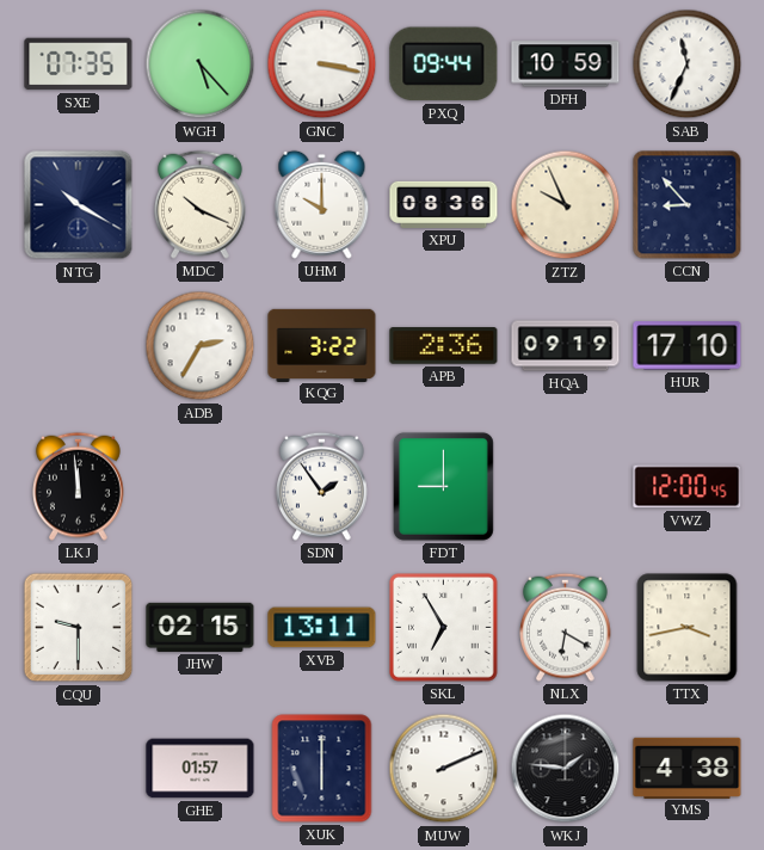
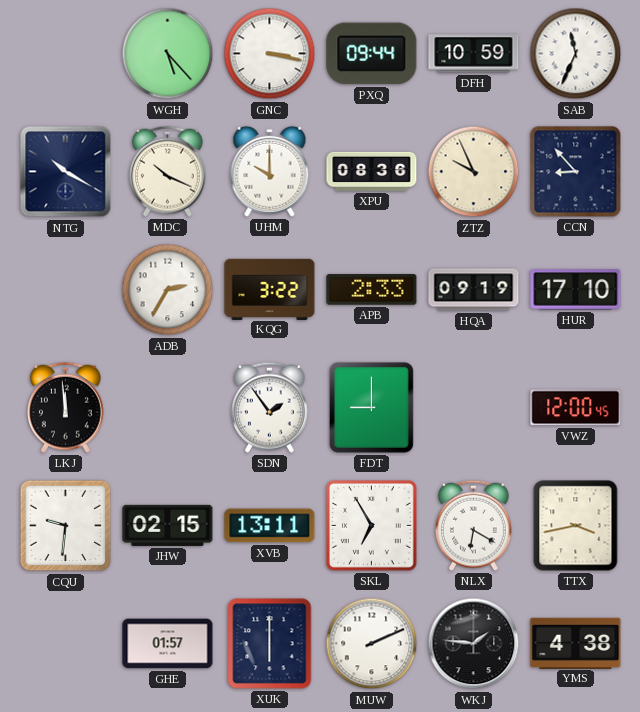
SXE: 07:35 -> none (79, 64)
APB: 2:36 -> 2:33 (372, 290)
CQU: 9:30 -> 9:31 (66, 526)
